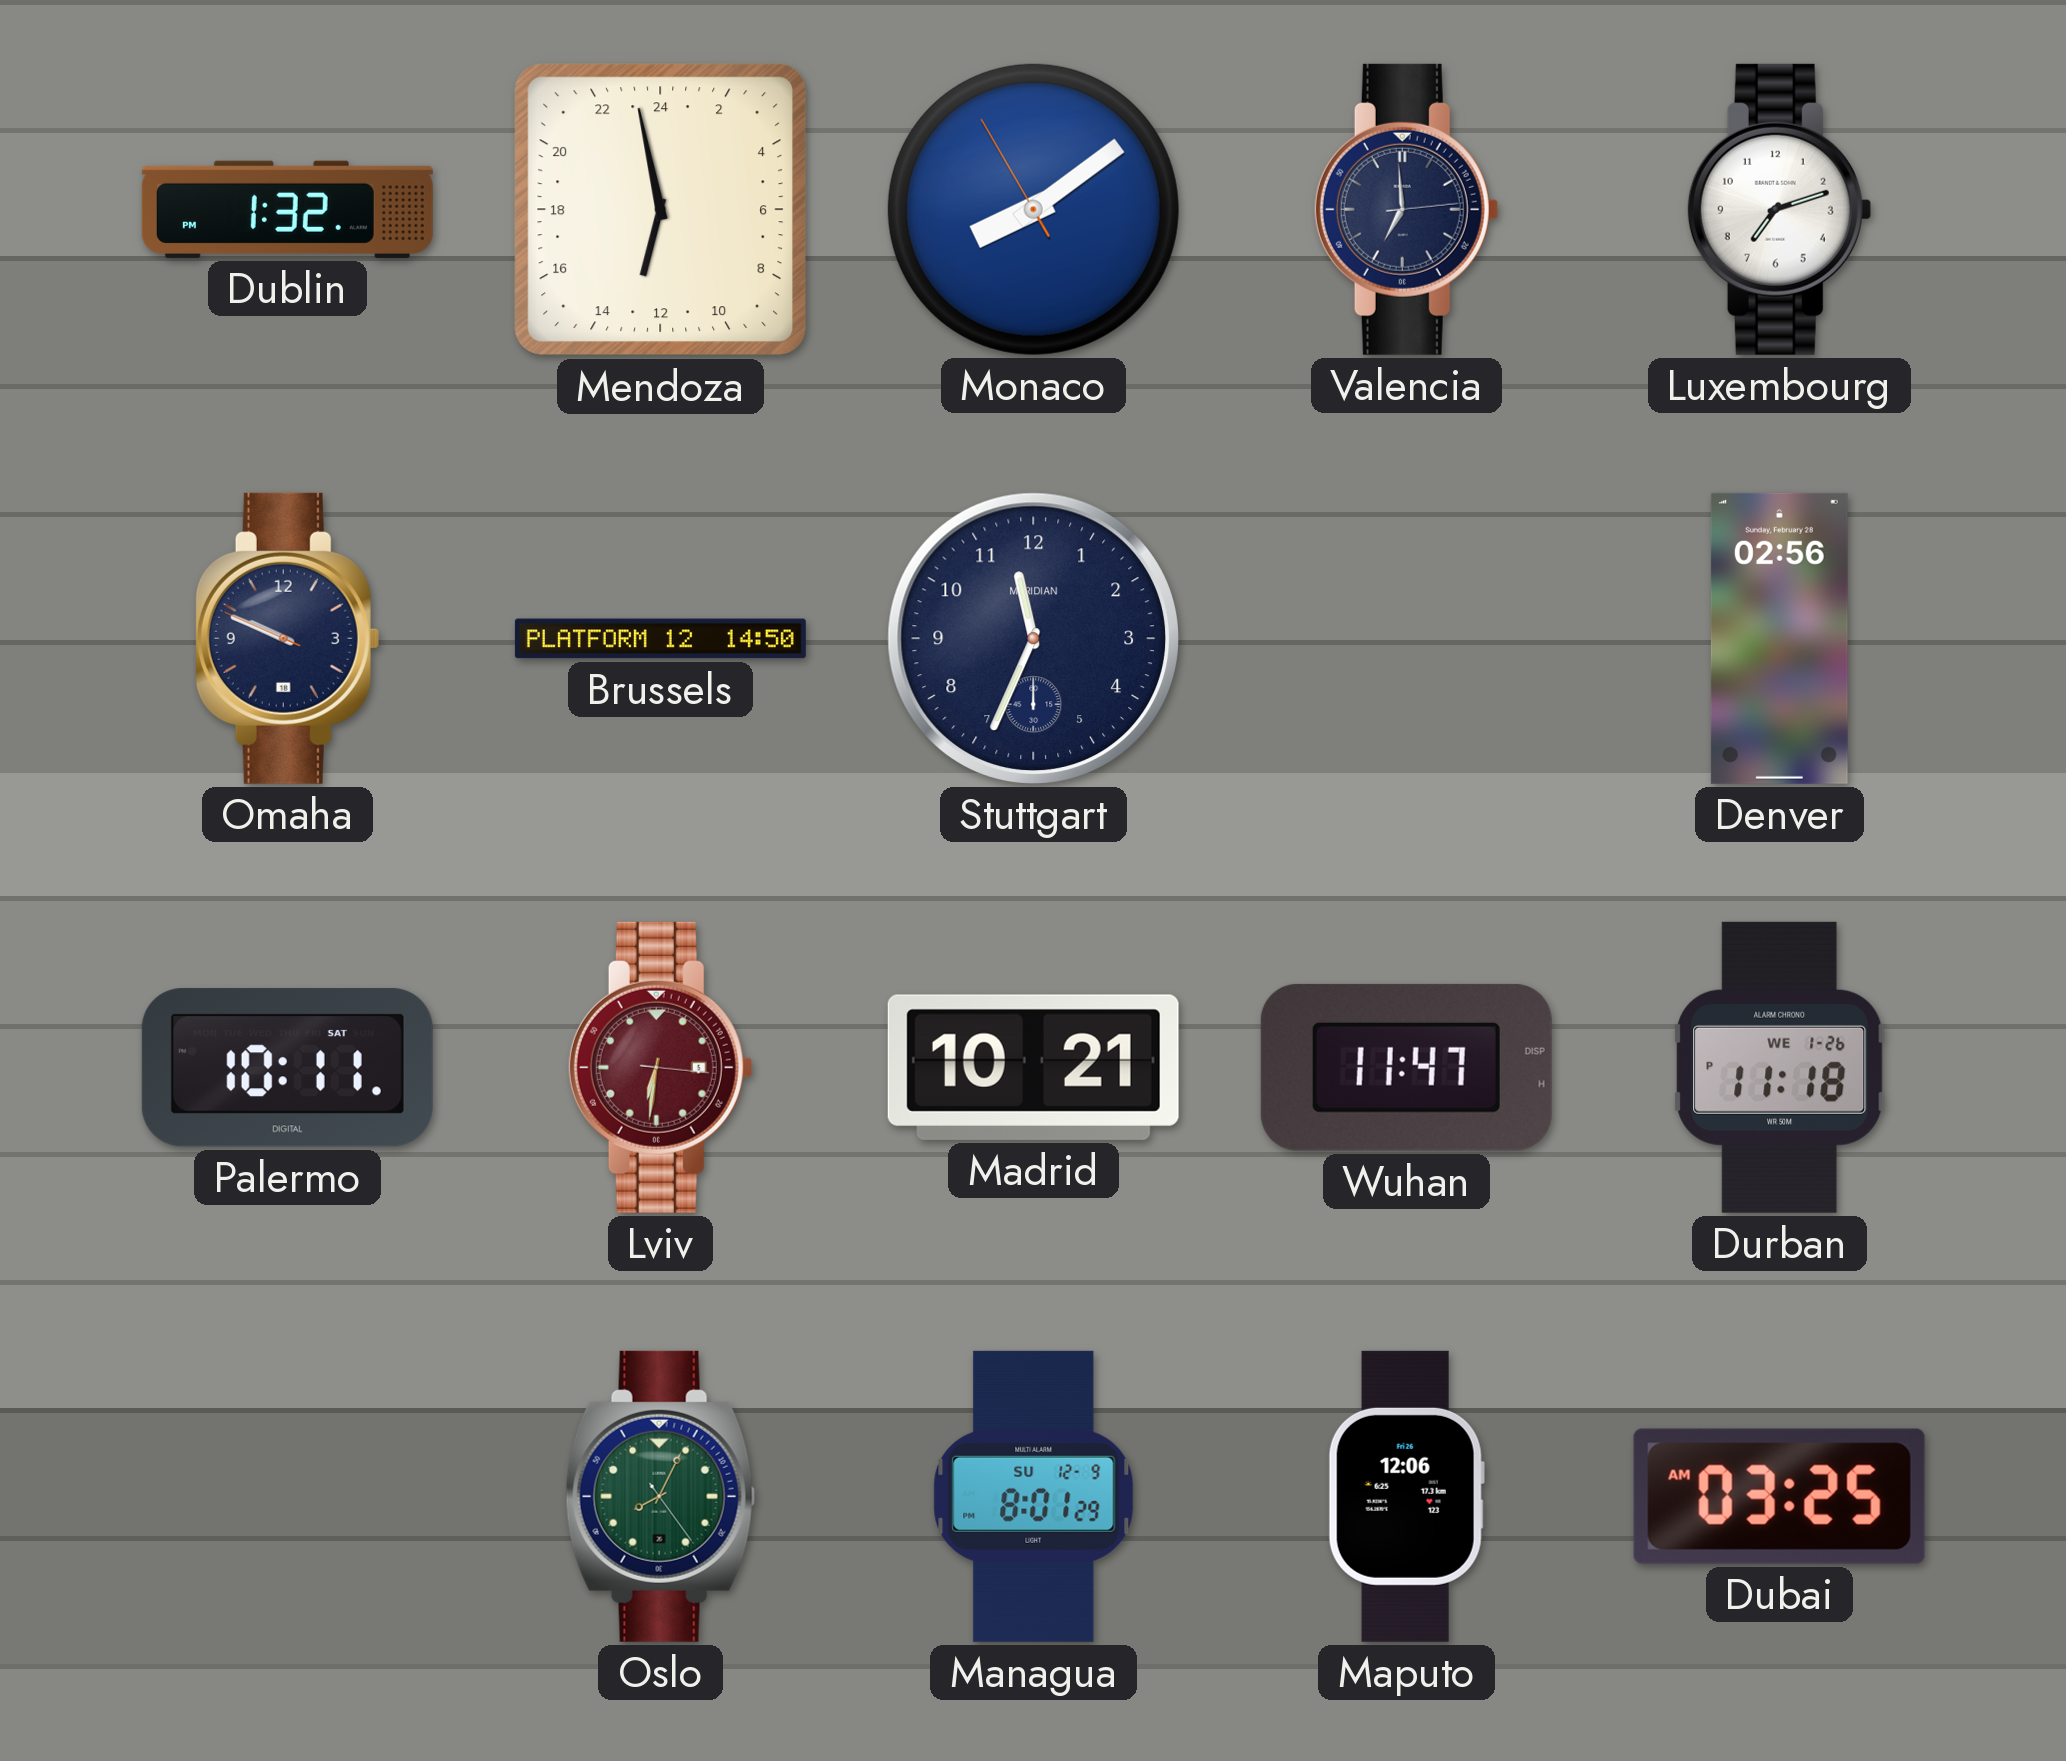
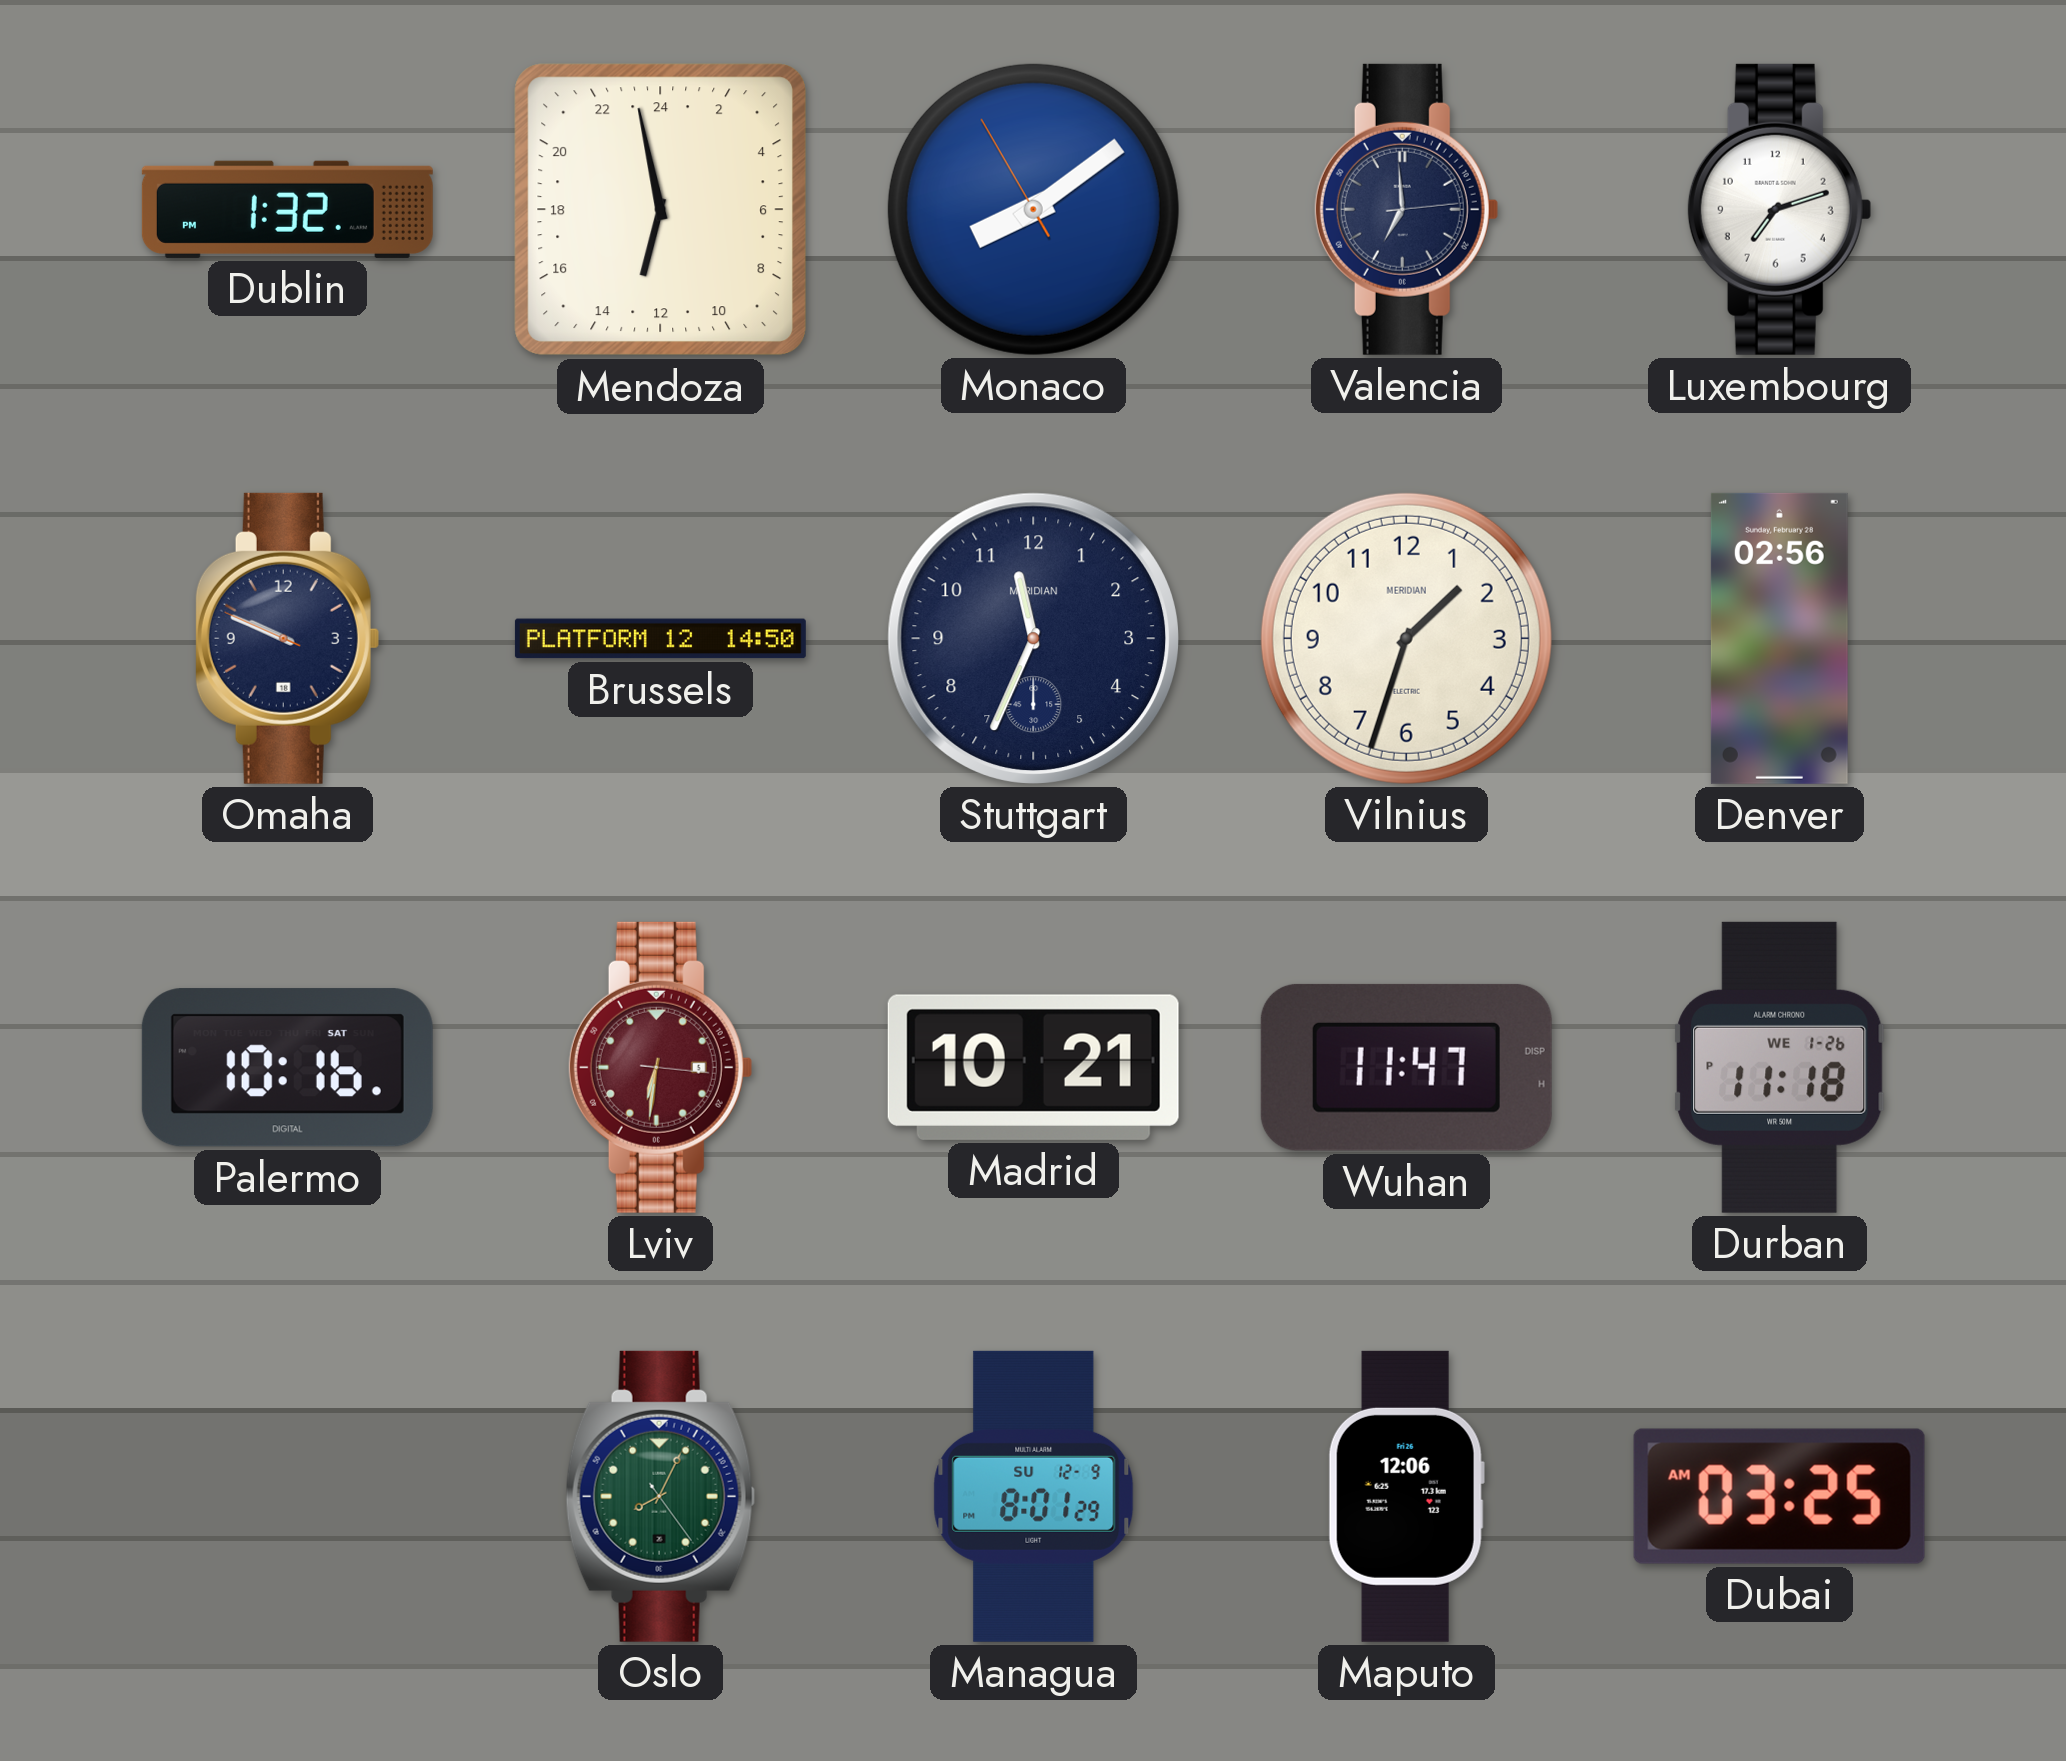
Vilnius: none -> 1:33 (1406, 638)
Palermo: 10:11 -> 10:16 (287, 1068)
